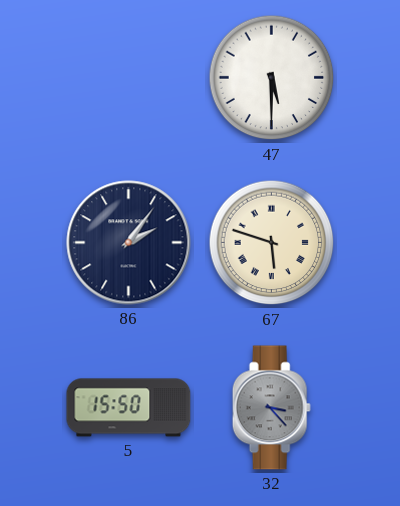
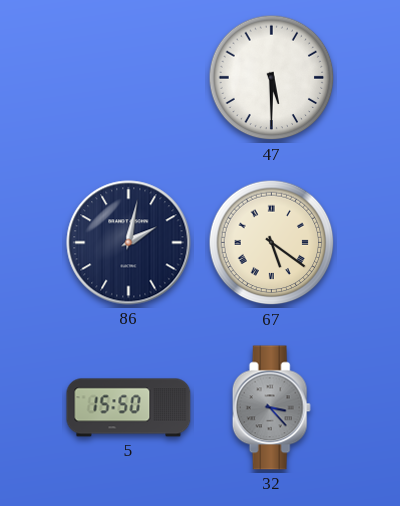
86: 2:06 -> 2:02 (129, 243)
67: 5:48 -> 5:21 (272, 243)
